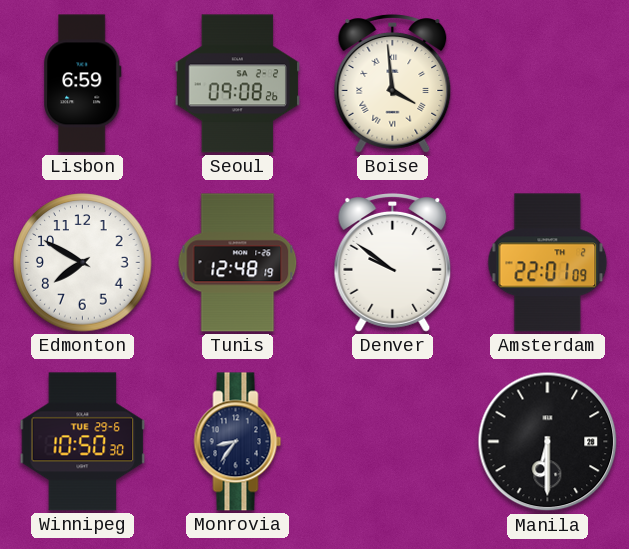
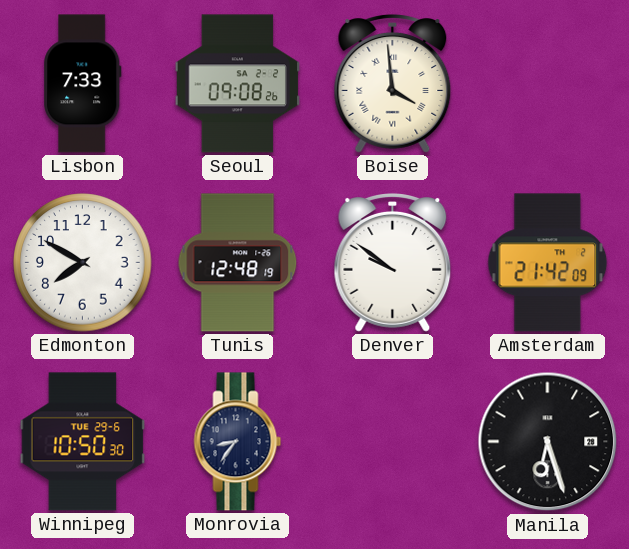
Lisbon: 6:59 -> 7:33 (83, 84)
Amsterdam: 22:01 -> 21:42 (548, 263)
Manila: 6:30 -> 6:27 (548, 442)
